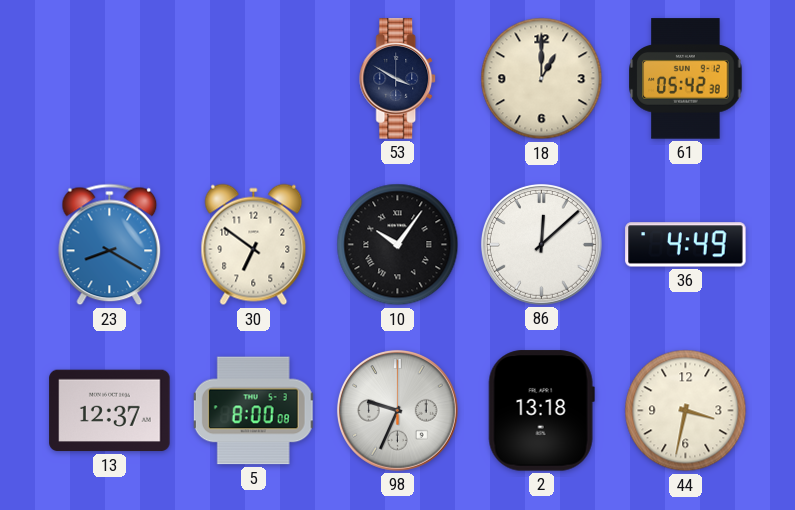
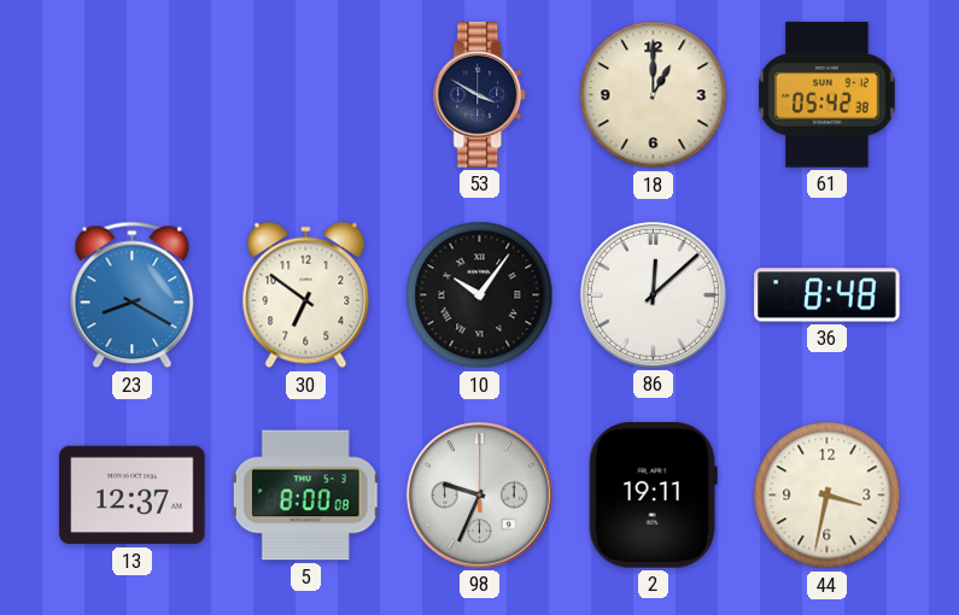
36: 4:49 -> 8:48 (828, 295)
2: 13:18 -> 19:11 (653, 496)
